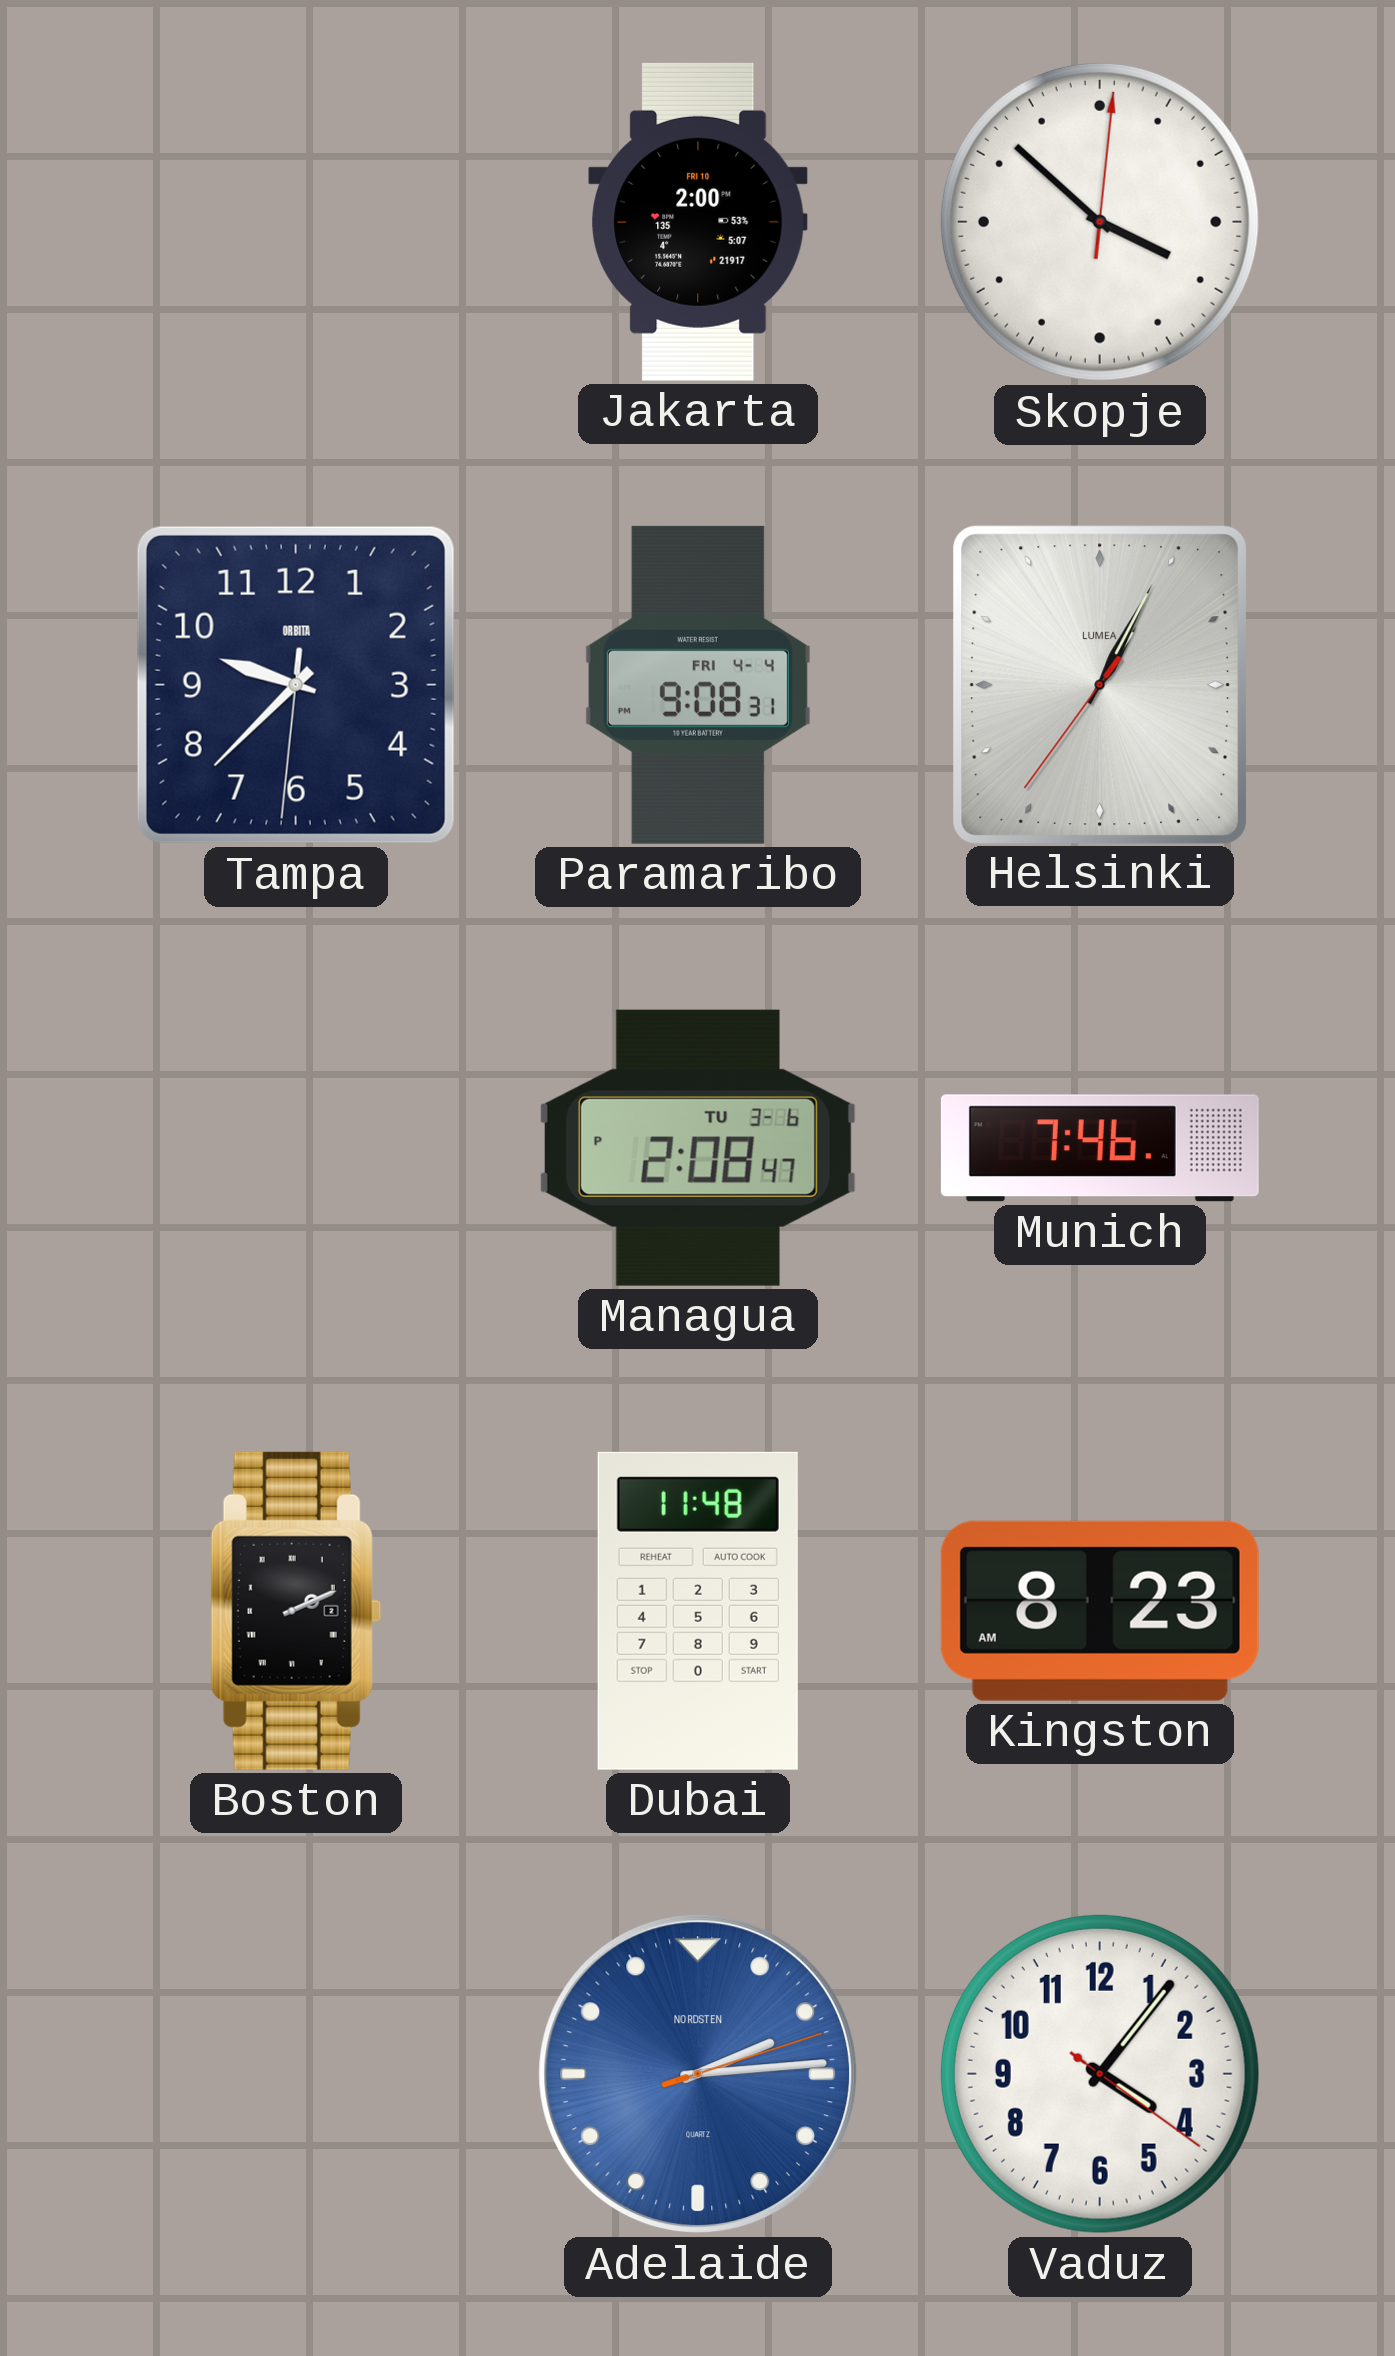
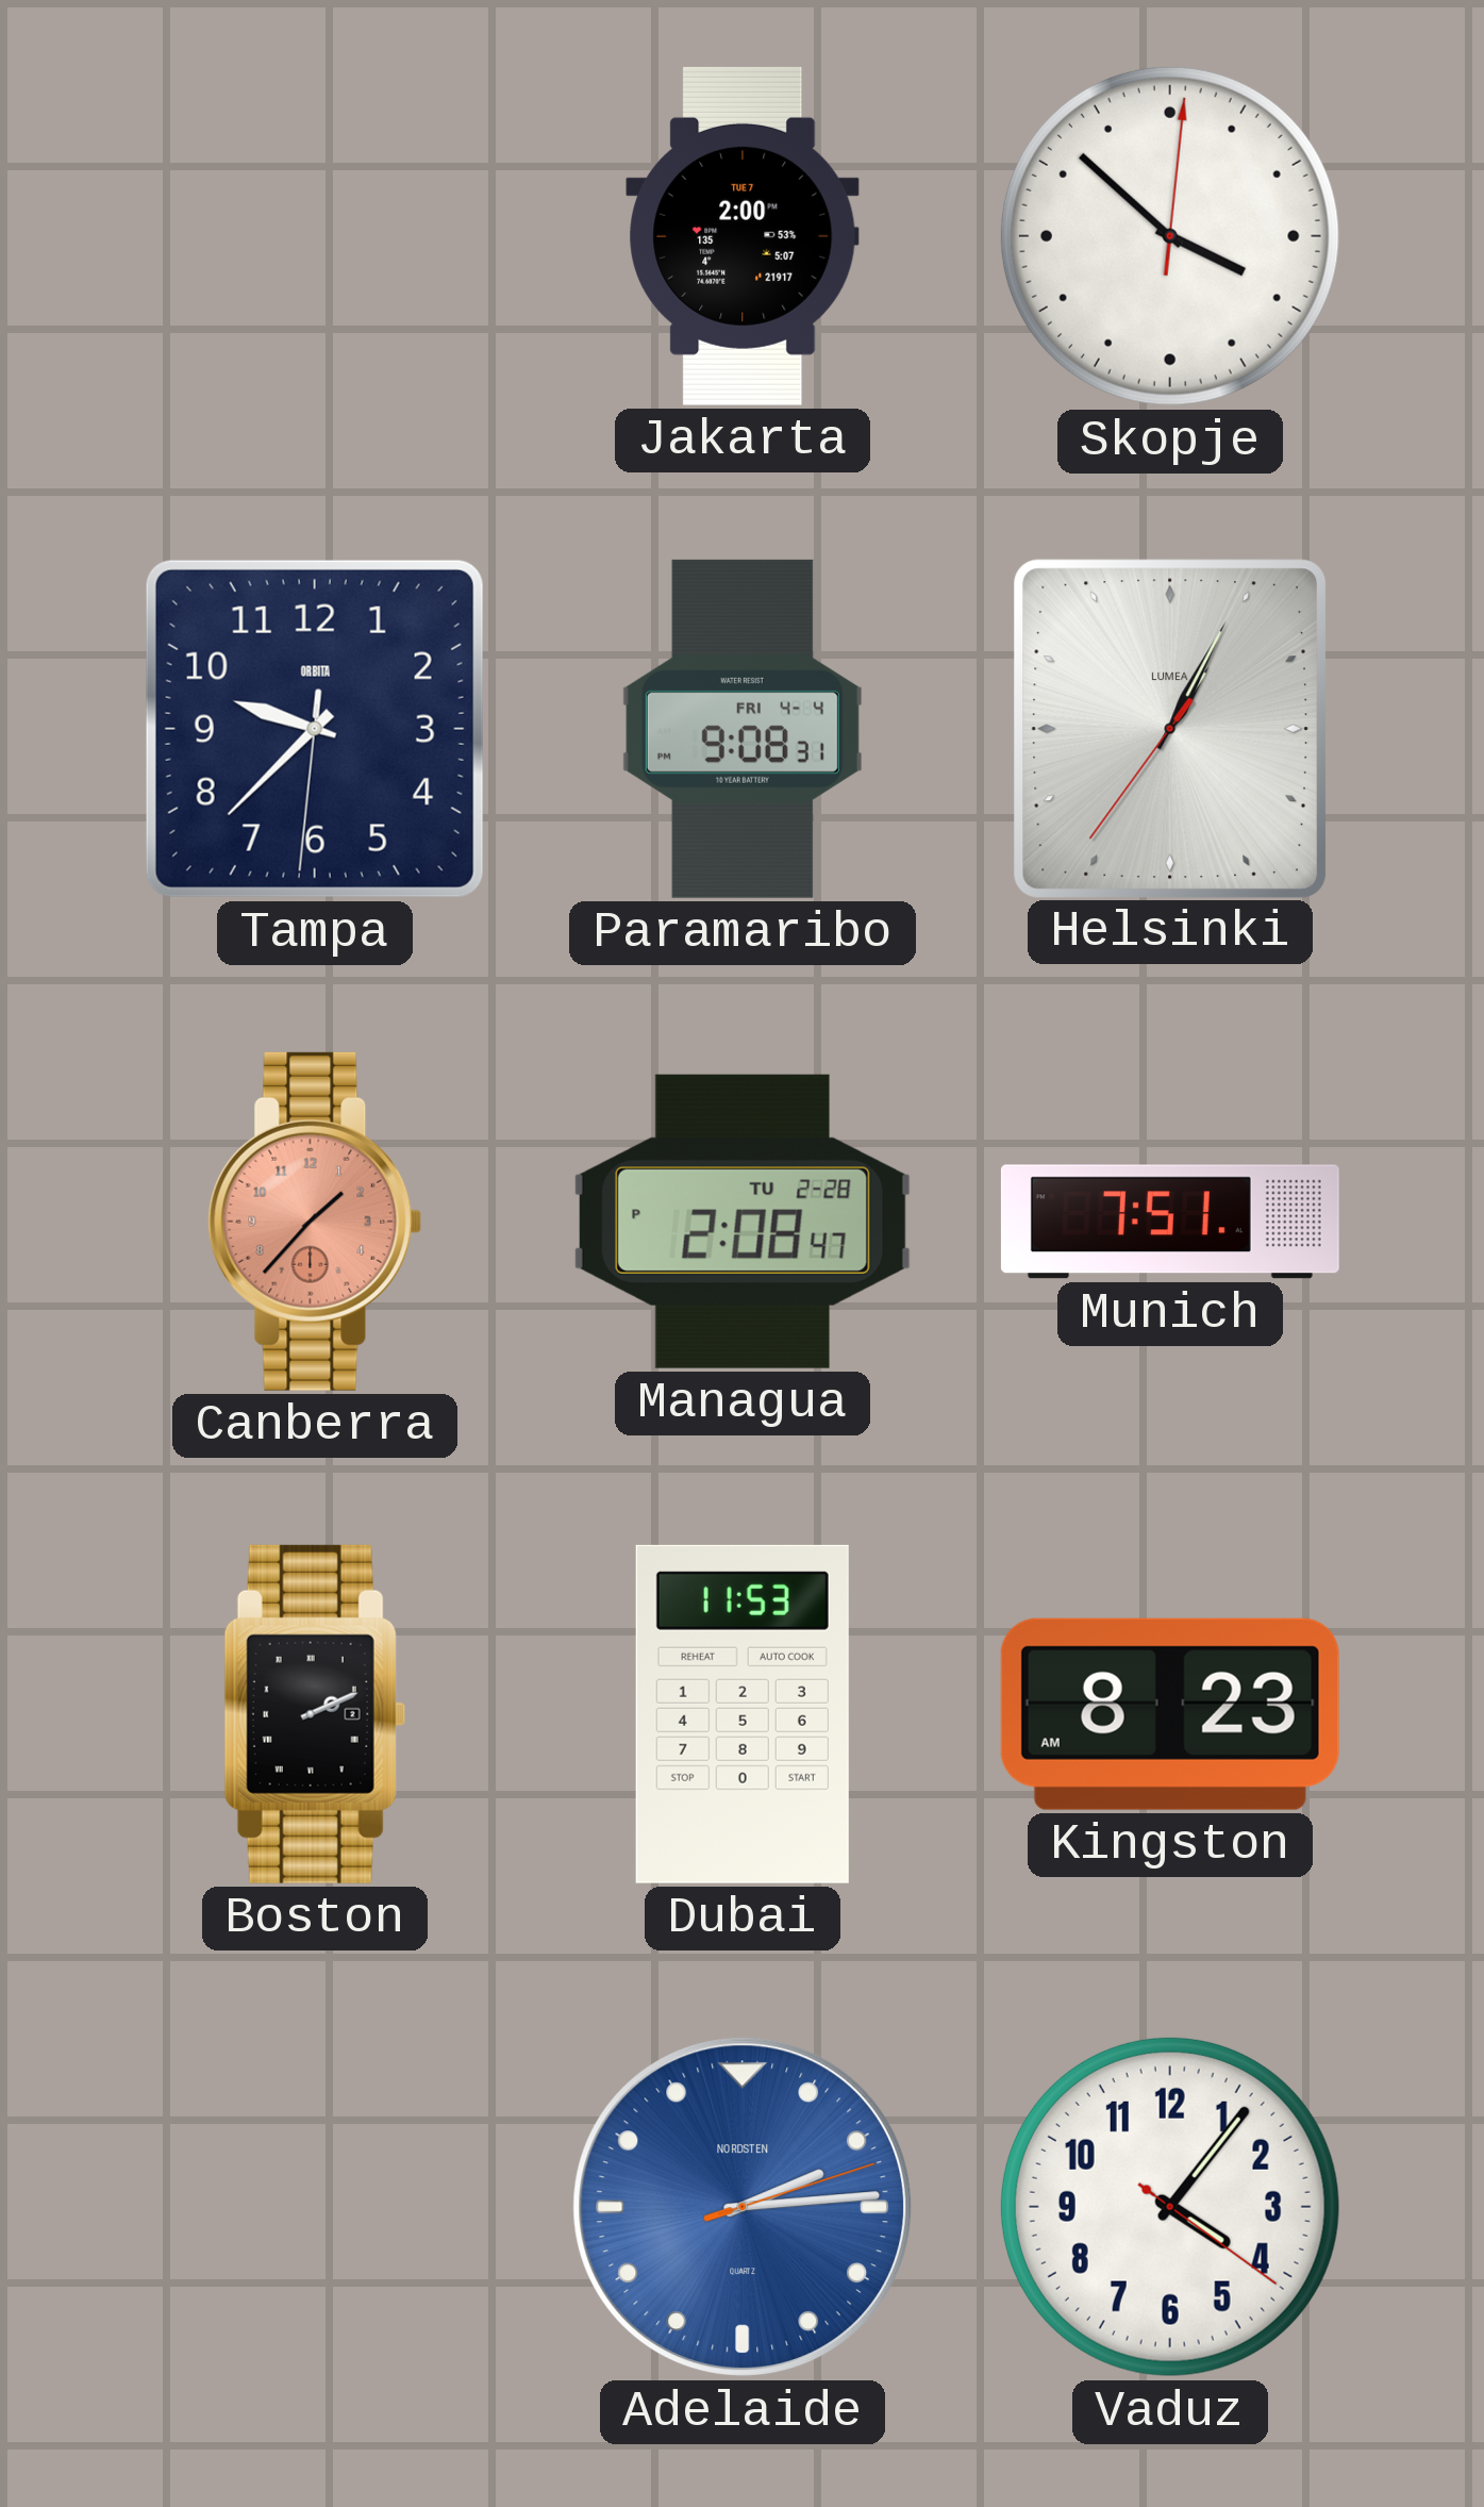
Jakarta date: FRI 10 -> TUE 7 (743, 236)
Canberra: none -> 1:37 (315, 1222)
Managua date: TU 3-6 -> TU 2-28 (743, 1222)
Munich: 7:46 -> 7:51 (1170, 1222)
Dubai: 11:48 -> 11:53 (743, 1714)
